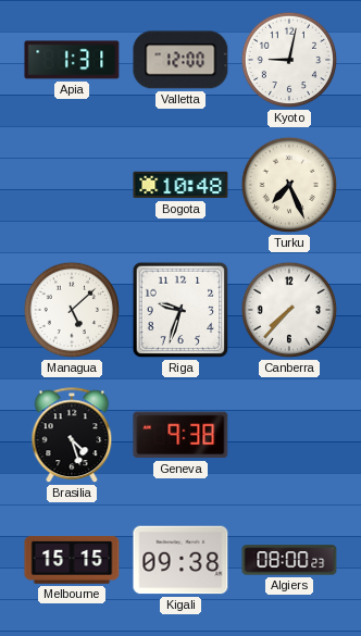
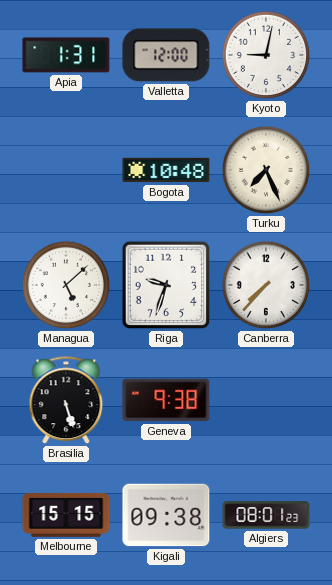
Brasilia: 4:27 -> 5:27 (66, 401)
Algiers: 08:00 -> 08:01 (266, 515)
